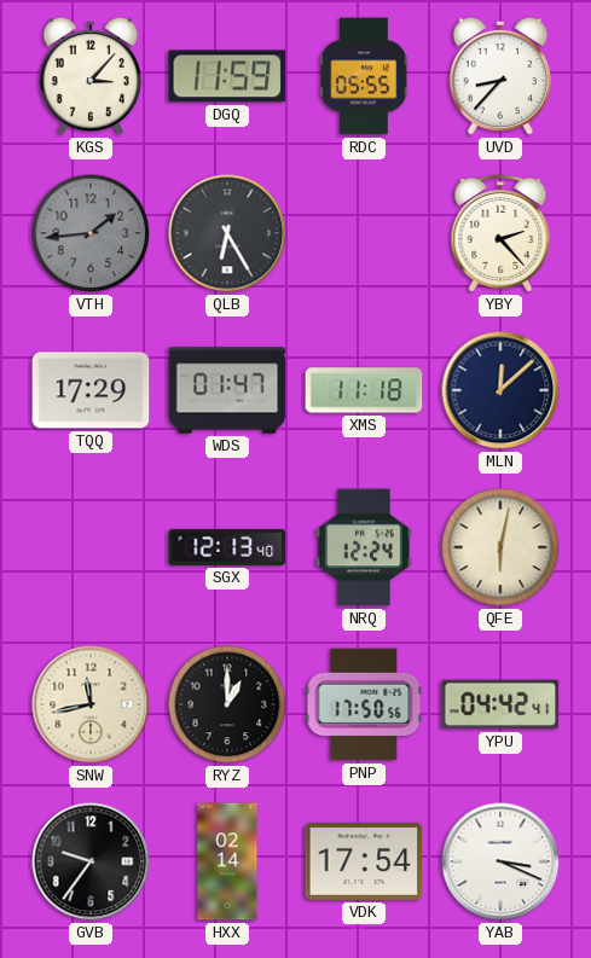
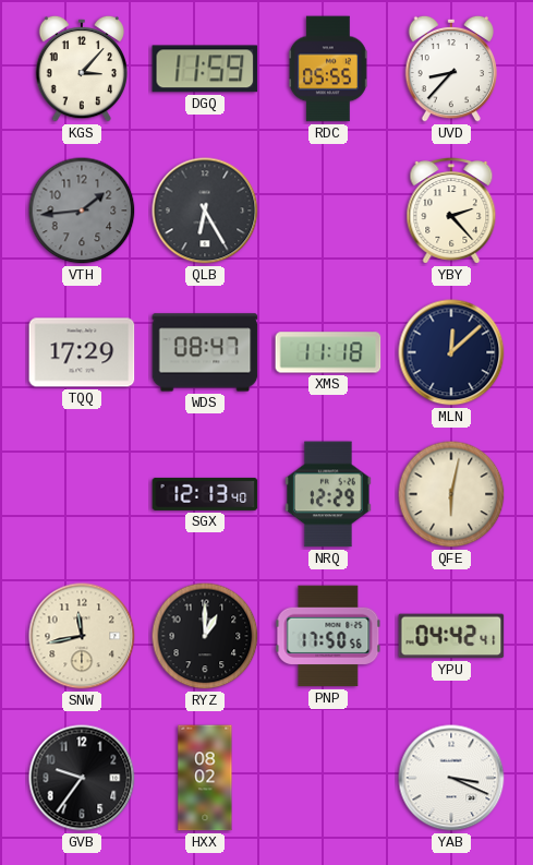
WDS: 01:47 -> 08:47 (205, 352)
NRQ: 12:24 -> 12:29 (328, 494)
HXX: 02:14 -> 08:02 (205, 778)
VDK: 17:54 -> none (364, 861)
